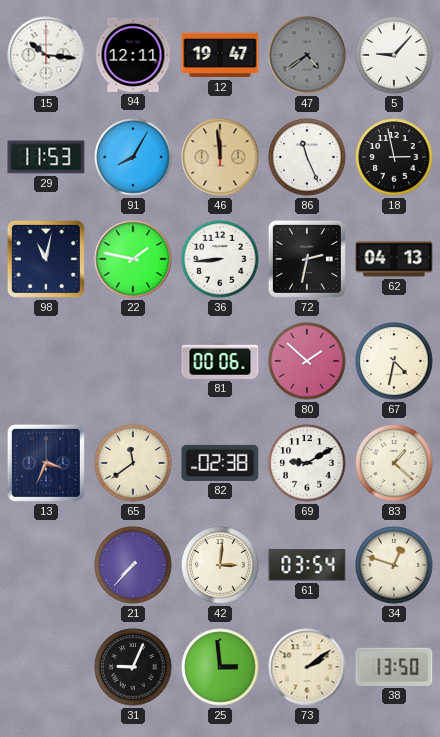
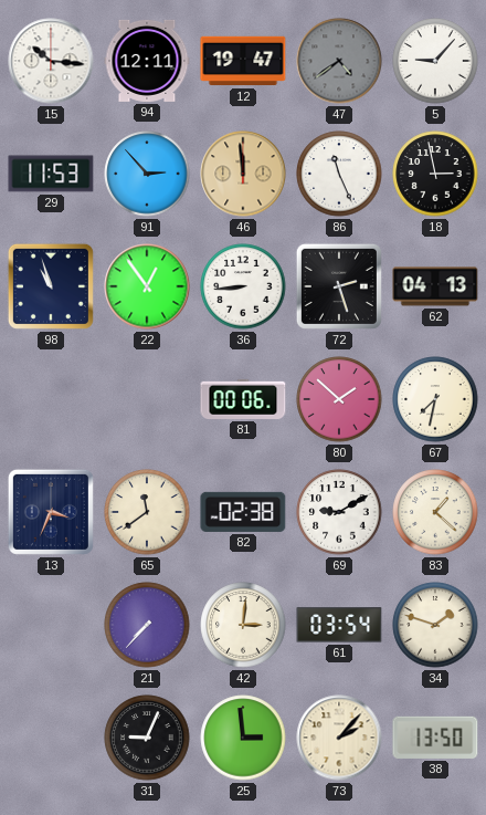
91: 8:05 -> 2:53 (147, 174)
98: 11:02 -> 10:57 (51, 286)
22: 1:47 -> 12:54 (147, 286)
72: 2:32 -> 2:27 (339, 286)
67: 4:32 -> 7:32 (435, 399)
34: 12:48 -> 1:48 (435, 625)
73: 2:09 -> 2:07 (339, 738)
